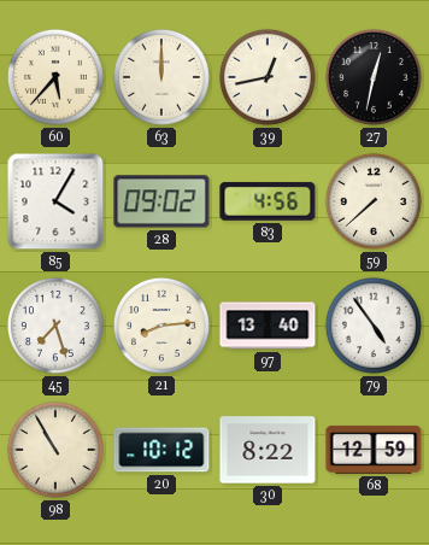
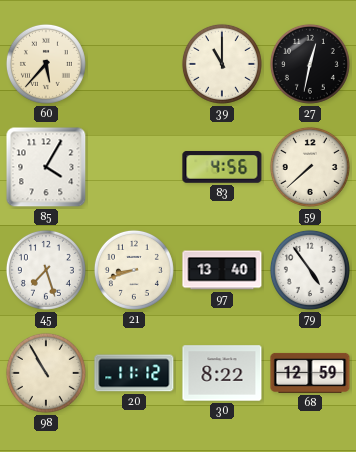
63: 12:00 -> none (161, 77)
39: 12:43 -> 11:00 (222, 64)
28: 09:02 -> none (161, 201)
21: 8:14 -> 8:42 (134, 270)
20: 10:12 -> 11:12 (134, 373)
